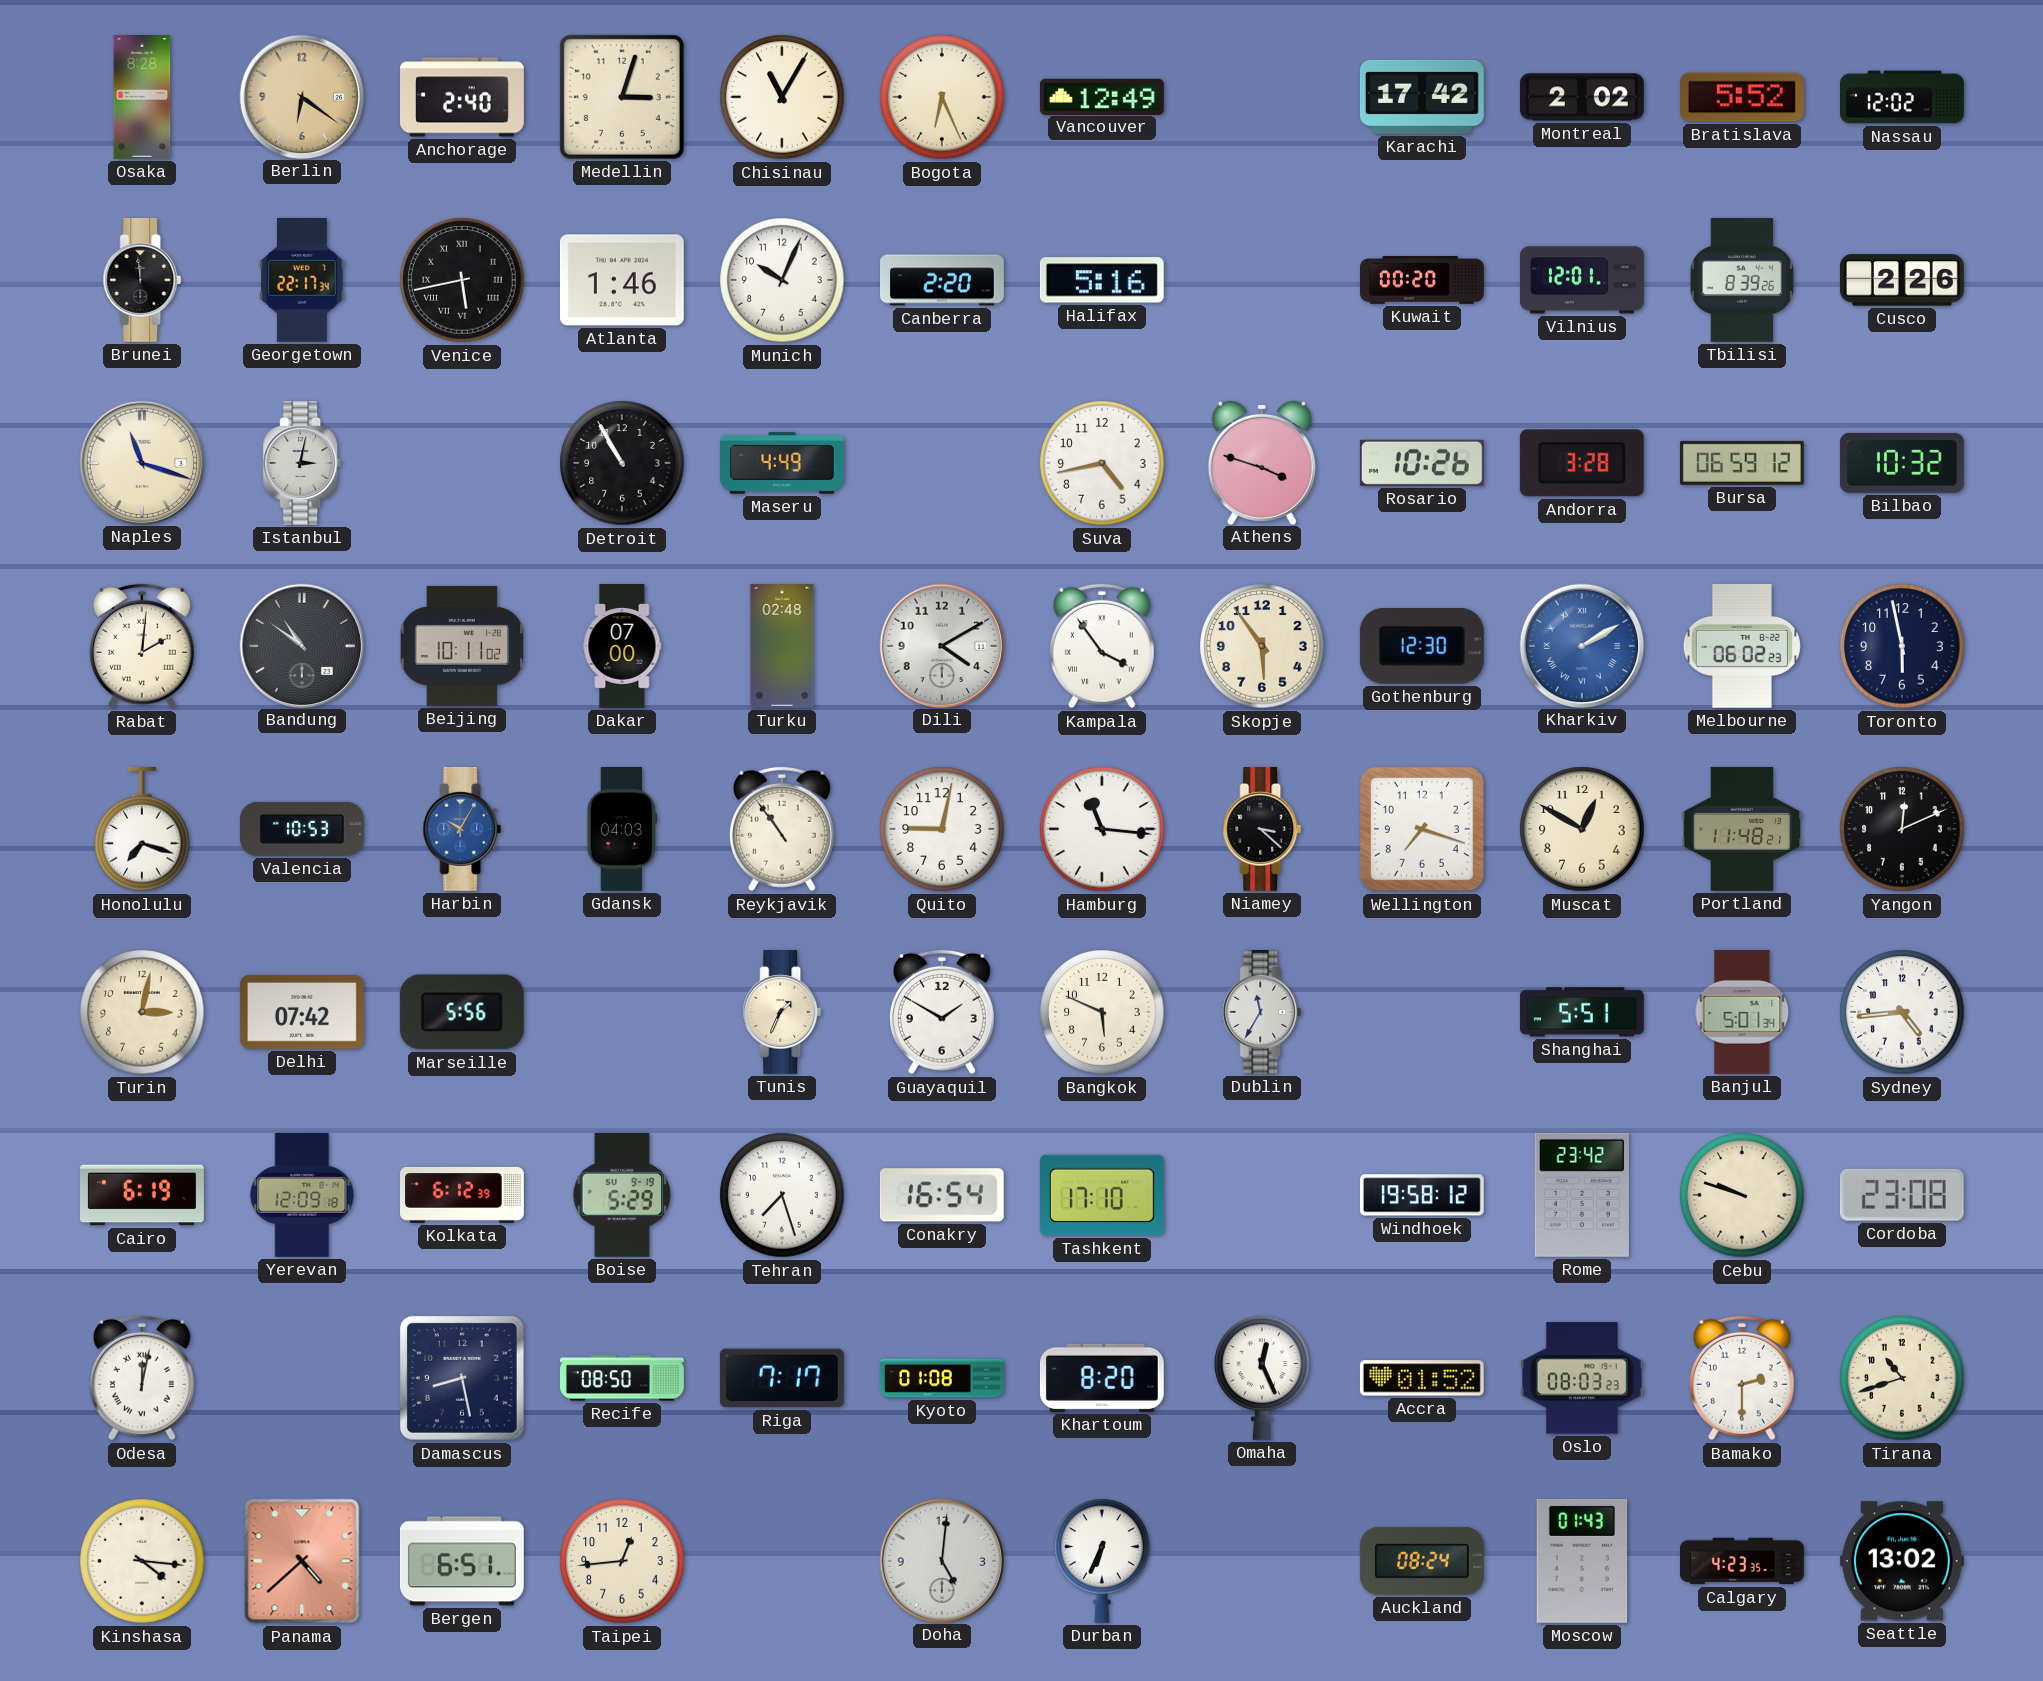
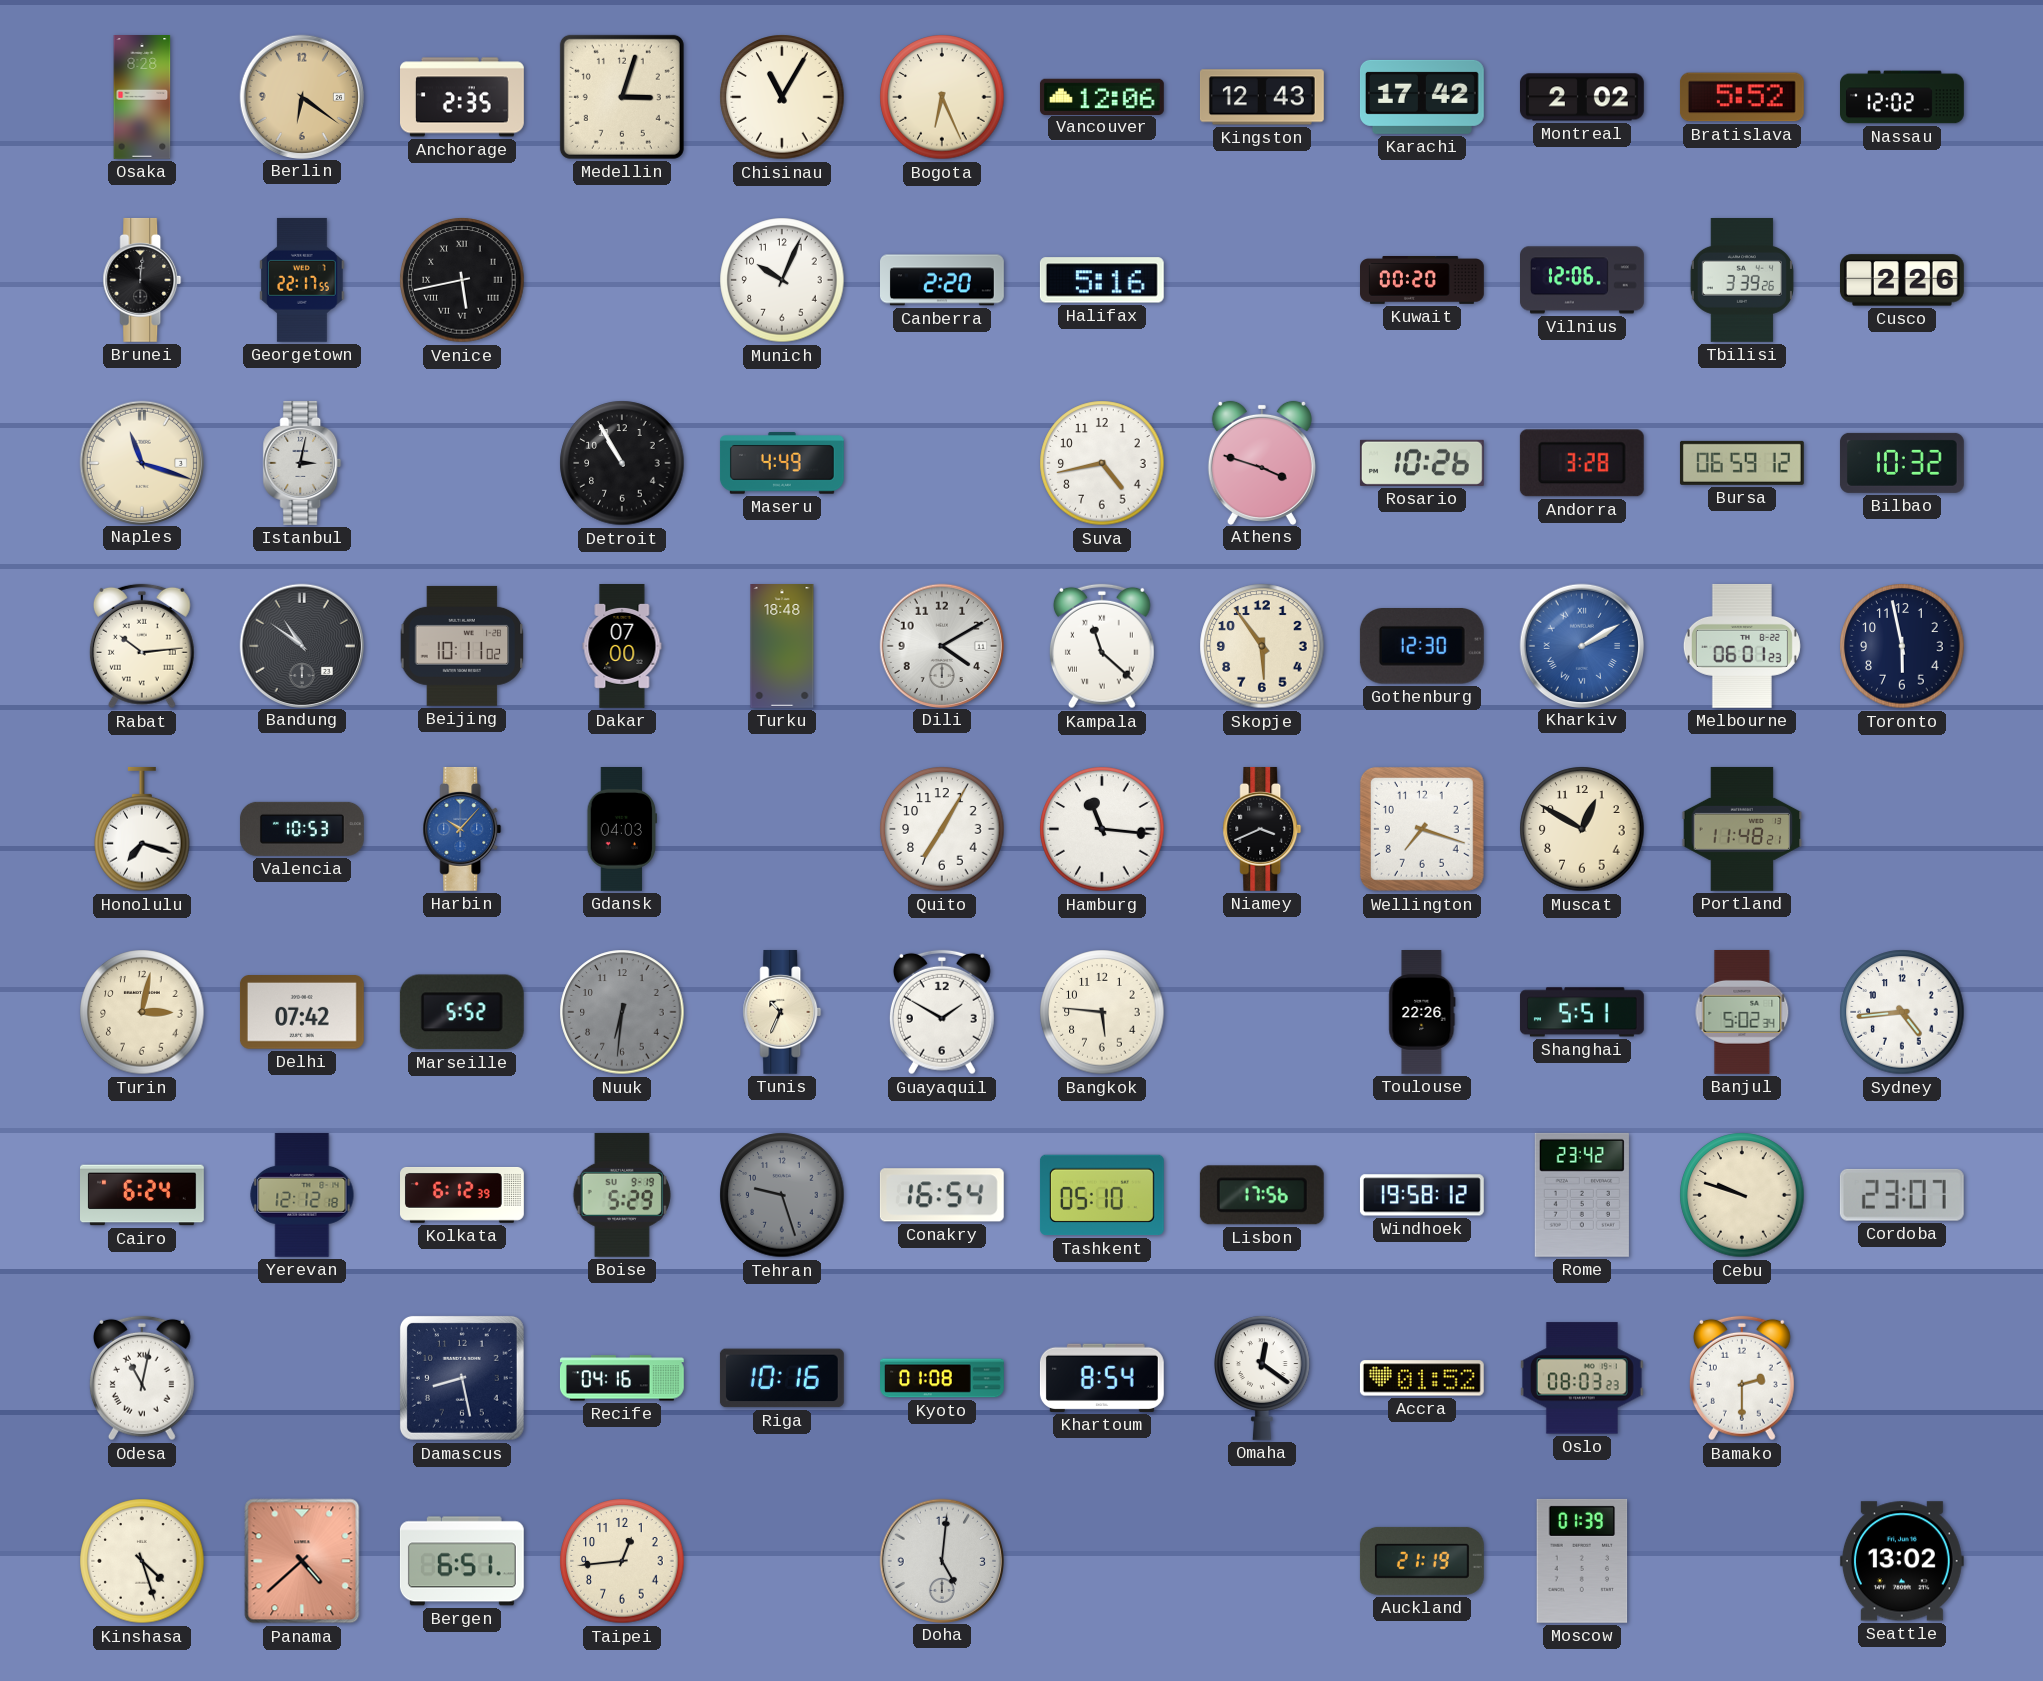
Anchorage: 2:40 -> 2:35 (463, 97)
Vancouver: 12:49 -> 12:06 (1102, 96)
Kingston: none -> 12:43 (1262, 97)
Brunei: 11:59 -> 12:01 (142, 280)
Georgetown: 22:17:34 -> 22:17:55 (302, 280)
Atlanta: 1:46 -> none (622, 280)
Vilnius: 12:01 -> 12:06 (1583, 280)
Tbilisi: 8:39 -> 3:39 (1742, 281)
Rabat: 2:01 -> 10:14 (142, 646)
Turku: 02:48 -> 18:48 (782, 647)
Kampala: 3:54 -> 11:22 (1102, 646)
Melbourne: 06:02 -> 06:01 (1742, 646)
Harbin: 10:05 -> 10:07 (462, 829)
Reykjavik: 10:54 -> none (782, 829)
Quito: 9:02 -> 7:05 (942, 829)
Niamey: 3:22 -> 3:41 (1262, 829)
Yangon: 12:11 -> none (1902, 829)
Marseille: 5:56 -> 5:52 (462, 1012)
Nuuk: none -> 6:31 (622, 1012)
Tunis: 1:34 -> 10:34 (782, 1012)
Bangkok: 5:49 -> 5:46 (1102, 1012)
Dublin: 11:35 -> none (1262, 1012)
Toulouse: none -> 22:26 (1422, 1013)
Banjul: 5:01 -> 5:02 (1742, 1012)
Cairo: 6:19 -> 6:24 (143, 1195)
Yerevan: 12:09 -> 12:12 (302, 1195)
Tehran: 7:27 -> 9:27 (782, 1195)
Tehran dial: white -> grey (782, 1195)
Tashkent: 17:10 -> 05:10 (1102, 1195)
Lisbon: none -> 17:56 (1262, 1195)
Cordoba: 23:08 -> 23:07 (1902, 1195)
Odesa: 12:02 -> 11:02 (142, 1378)
Recife: 08:50 -> 04:16 (622, 1378)
Riga: 7:17 -> 10:16 (782, 1378)
Khartoum: 8:20 -> 8:54 (1102, 1378)
Omaha: 12:26 -> 12:21 (1262, 1378)
Tirana: 10:42 -> none (1902, 1378)
Kinshasa: 4:16 -> 4:27 (142, 1561)
Durban: 6:34 -> none (1102, 1561)
Auckland: 08:24 -> 21:19 (1422, 1561)
Moscow: 01:43 -> 01:39 (1582, 1561)
Calgary: 4:23 -> none (1743, 1561)
